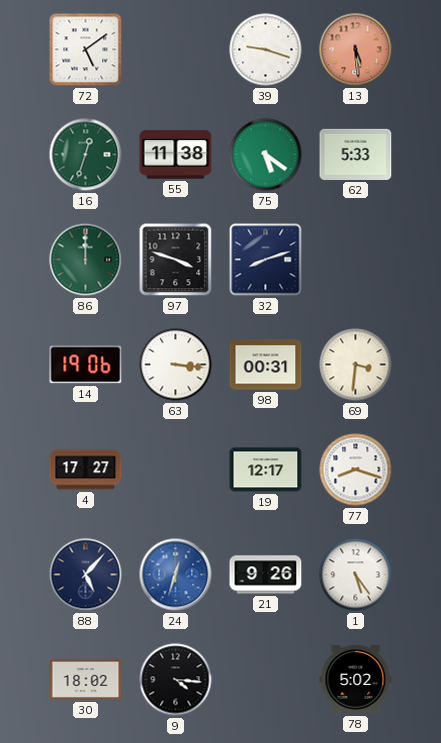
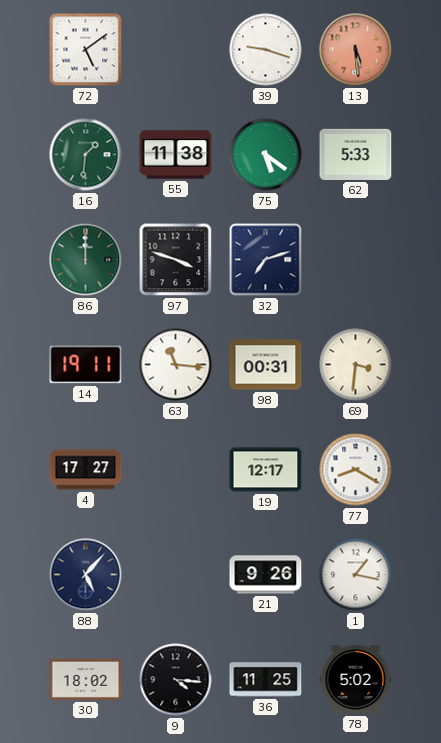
16: 12:33 -> 1:31 (86, 155)
32: 8:12 -> 7:12 (266, 260)
14: 19:06 -> 19:11 (86, 365)
63: 3:16 -> 11:16 (176, 365)
77: 8:18 -> 8:20 (356, 470)
24: 12:33 -> none (176, 575)
1: 5:24 -> 1:17 (356, 575)
36: none -> 11:25 (266, 680)
